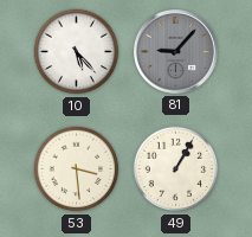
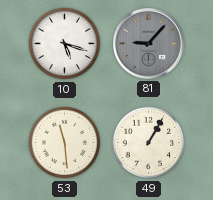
10: 5:23 -> 5:18 (65, 44)
53: 3:29 -> 11:29 (65, 143)
